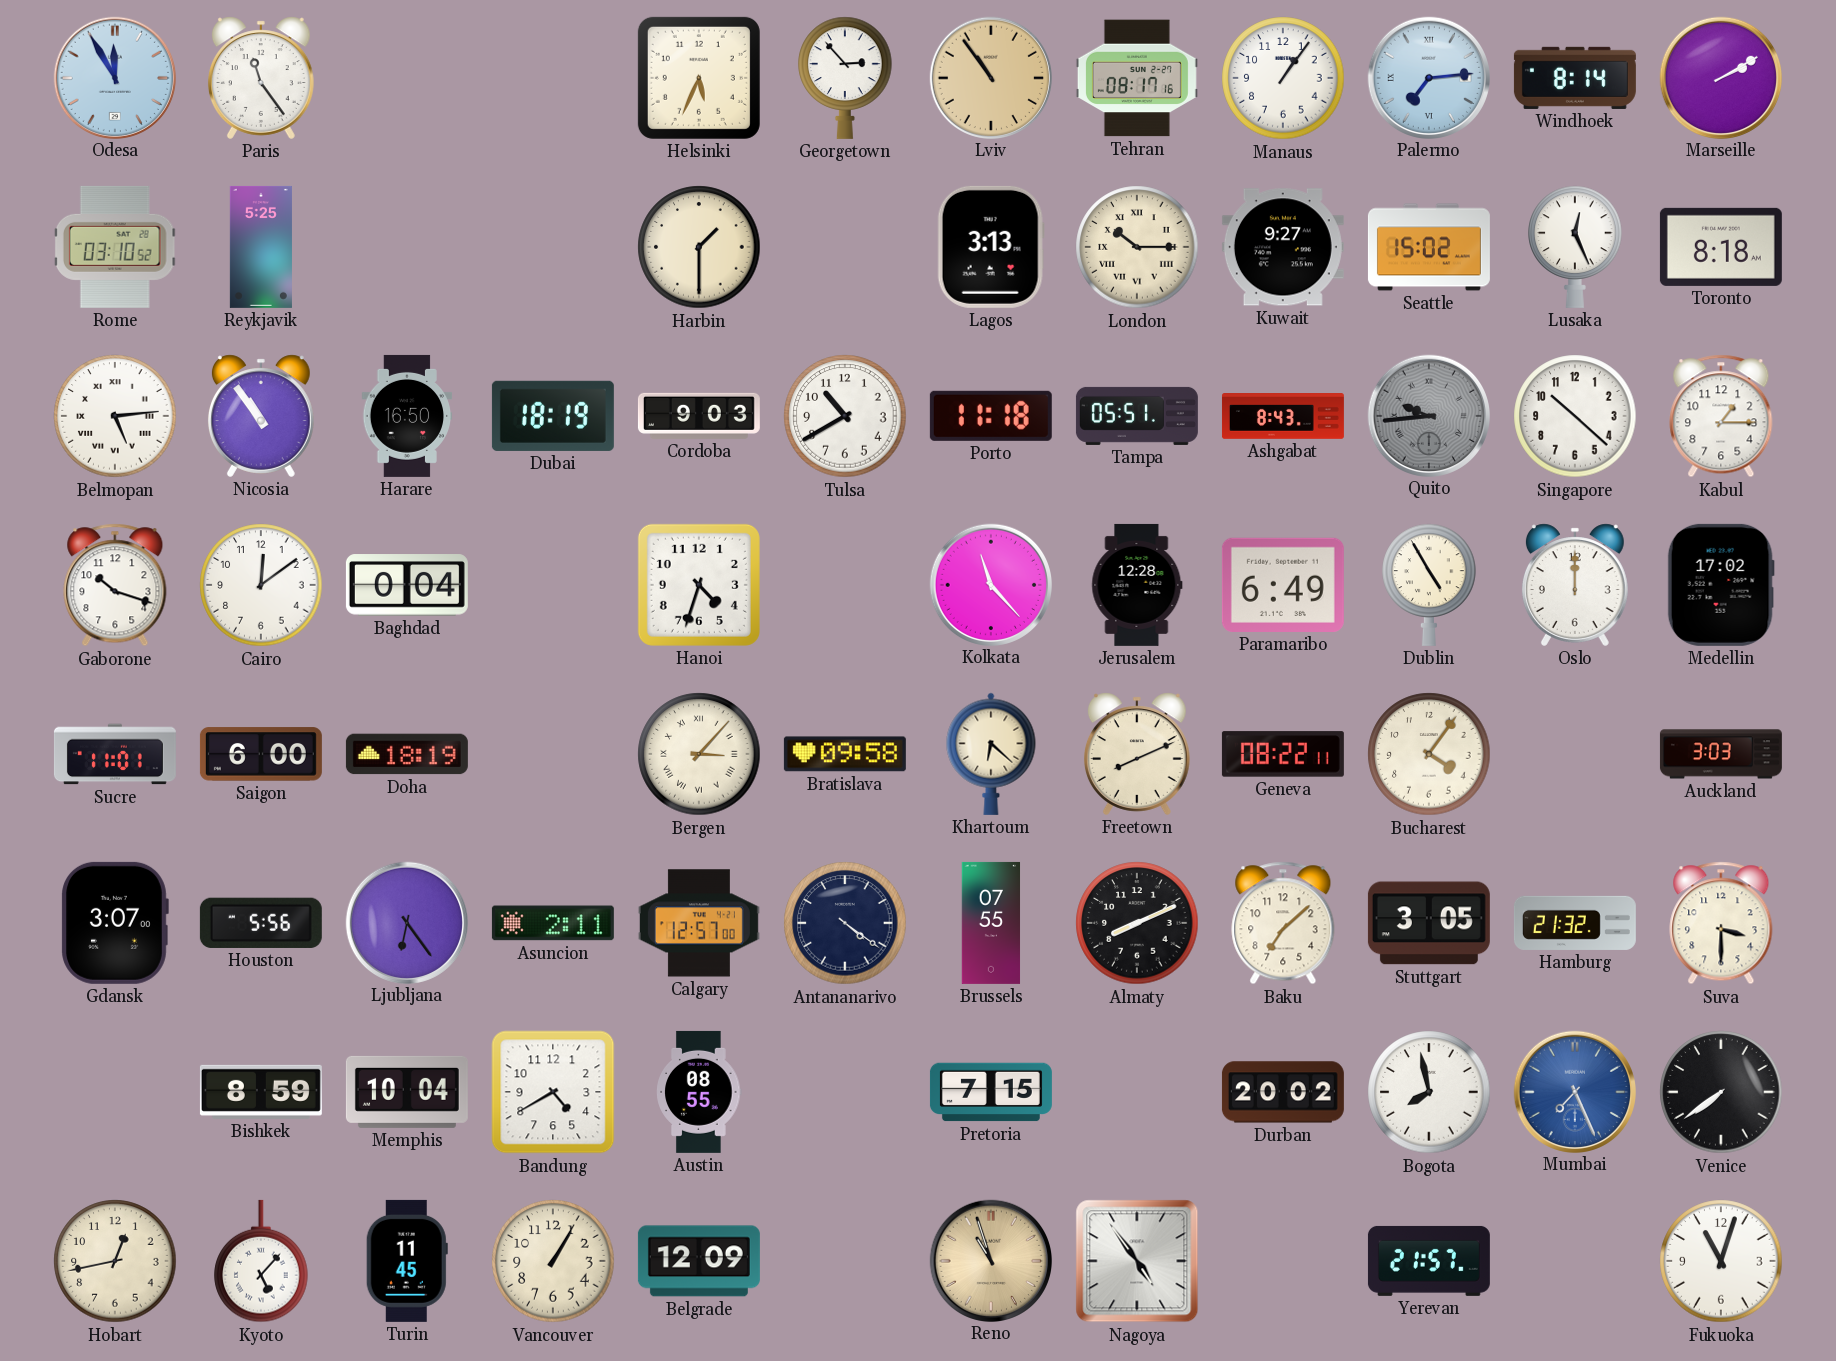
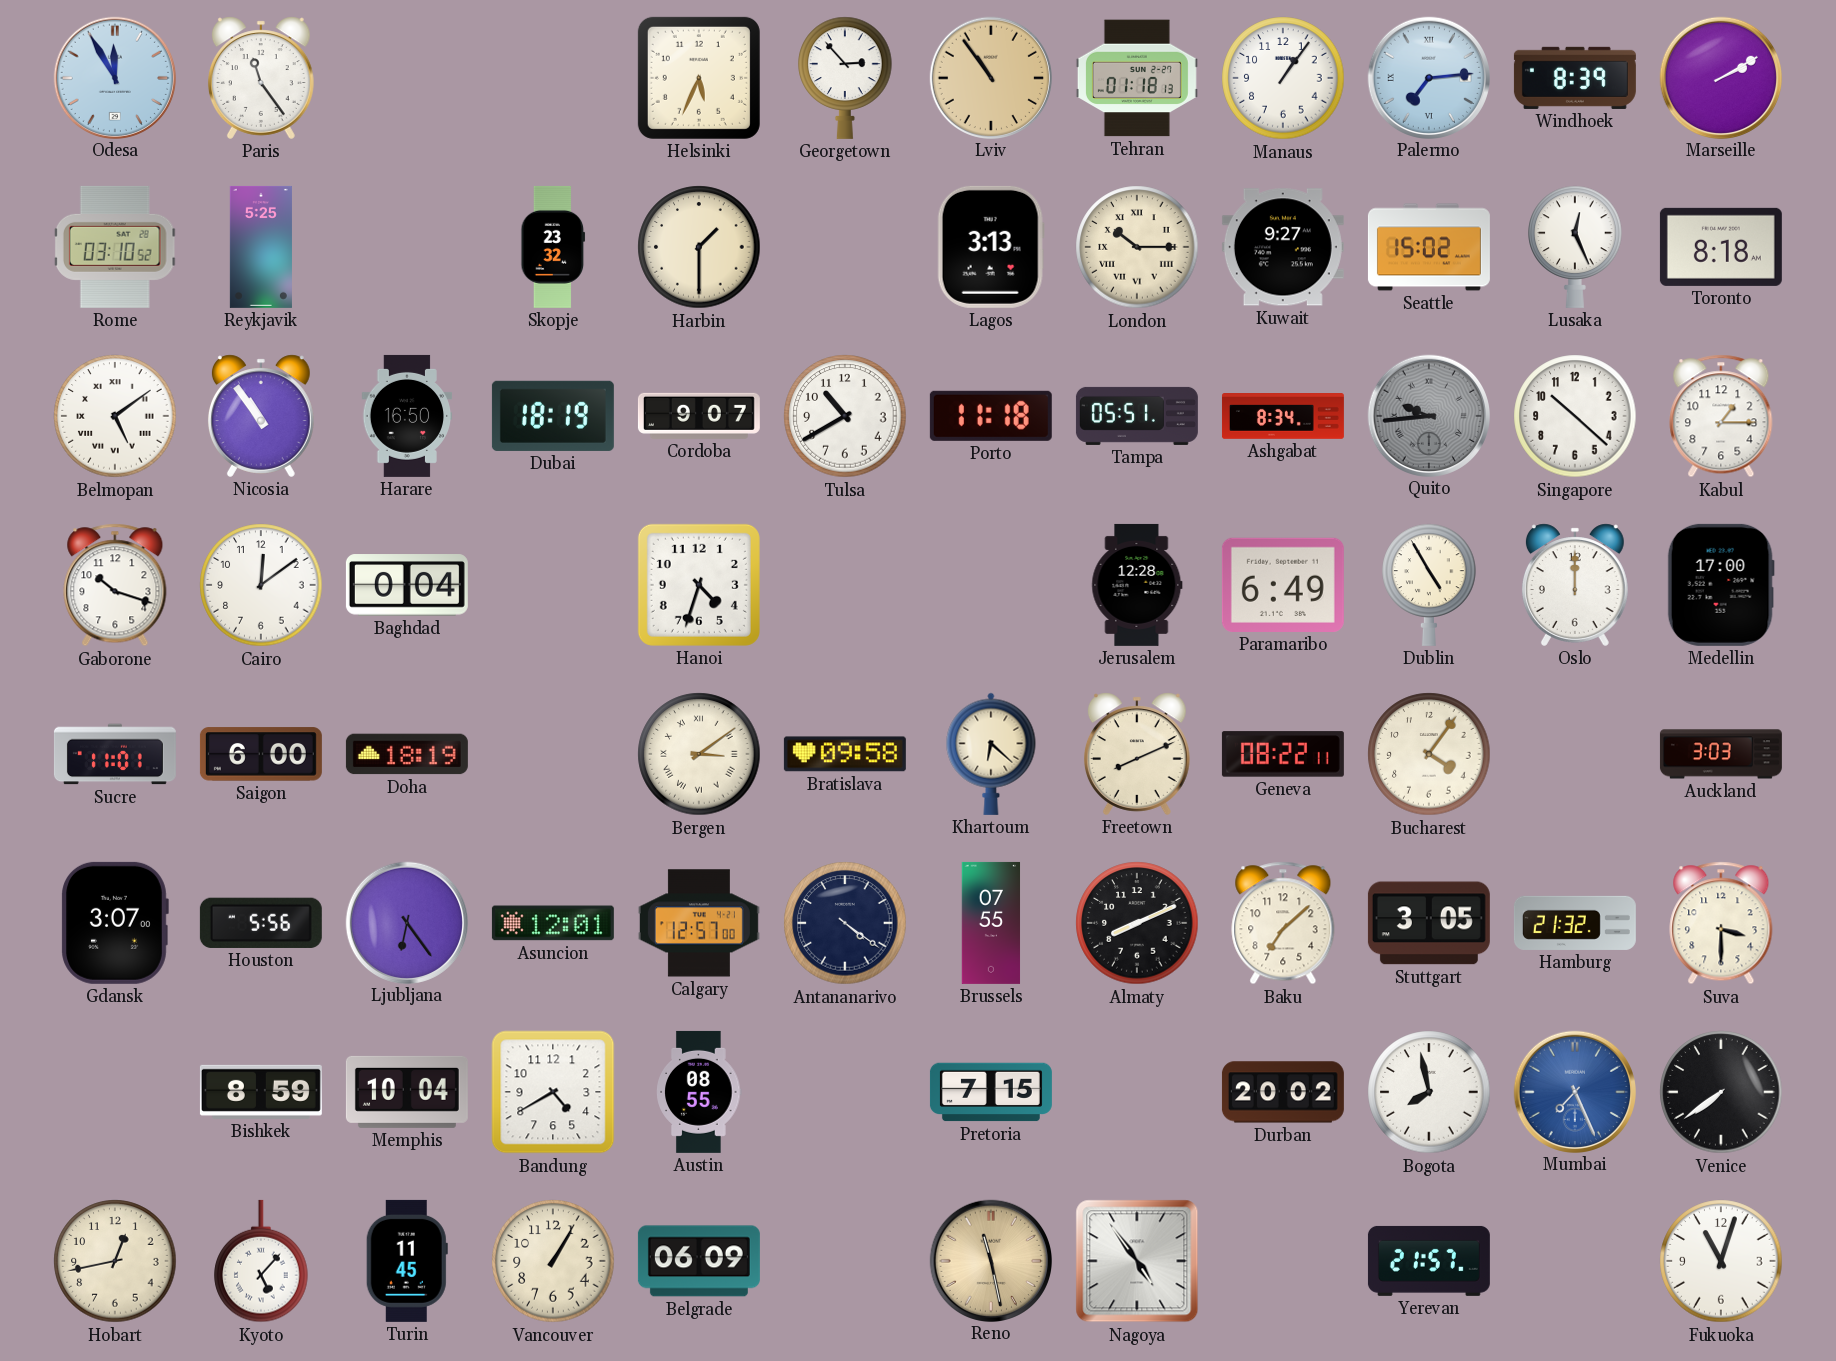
Tehran: 08:17 -> 01:18 (1137, 78)
Windhoek: 8:14 -> 8:39 (1575, 78)
Skopje: none -> 23:32 (553, 247)
Belmopan: 5:14 -> 5:09 (115, 416)
Cordoba: 9:03 -> 9:07 (699, 416)
Ashgabat: 8:43 -> 8:34 (1283, 416)
Kolkata: 11:23 -> none (990, 584)
Medellin: 17:02 -> 17:00 (1721, 585)
Bergen: 3:07 -> 3:09 (699, 754)
Asuncion: 2:11 -> 12:01 (553, 923)
Belgrade: 12:09 -> 06:09 (699, 1261)
Reno: 10:57 -> 11:28 (990, 1260)
